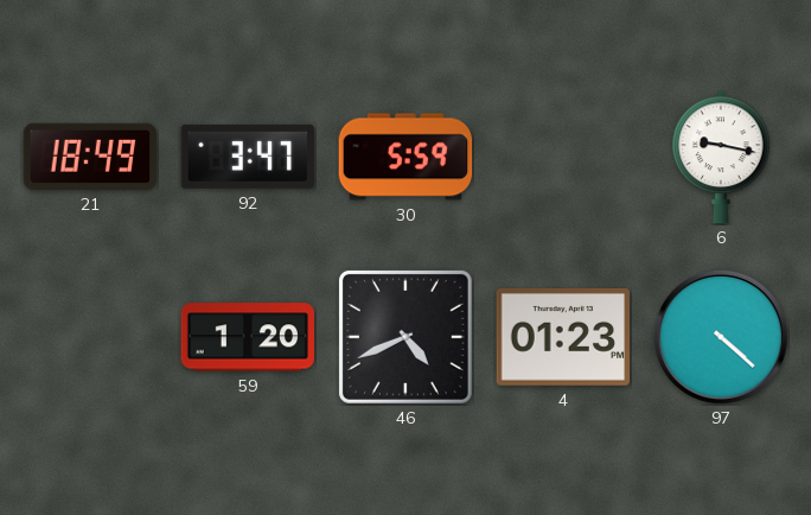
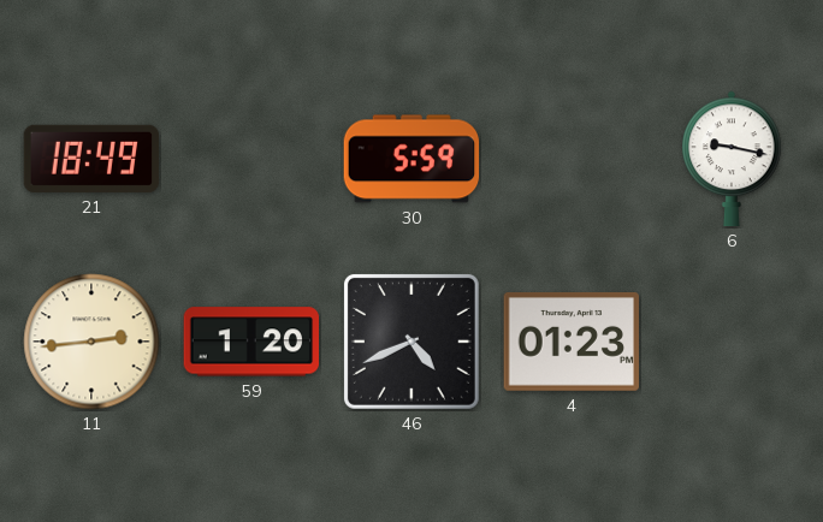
92: 3:47 -> none (247, 157)
11: none -> 2:44 (91, 342)
97: 4:22 -> none (721, 337)
